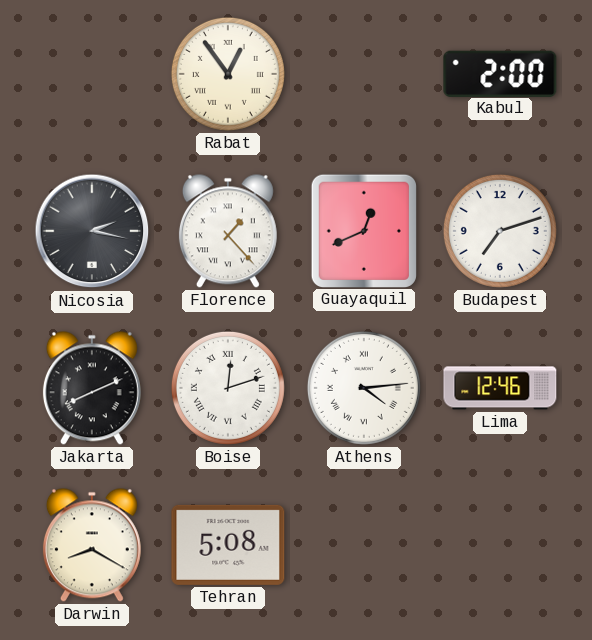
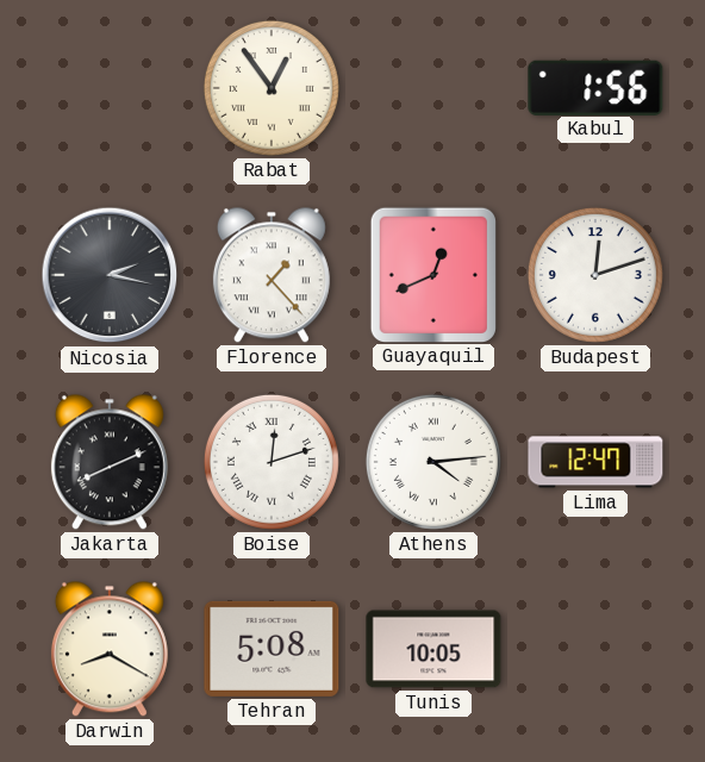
Kabul: 2:00 -> 1:56 (595, 87)
Budapest: 7:12 -> 12:12 (595, 275)
Lima: 12:46 -> 12:47 (595, 462)
Tunis: none -> 10:05 (433, 649)
